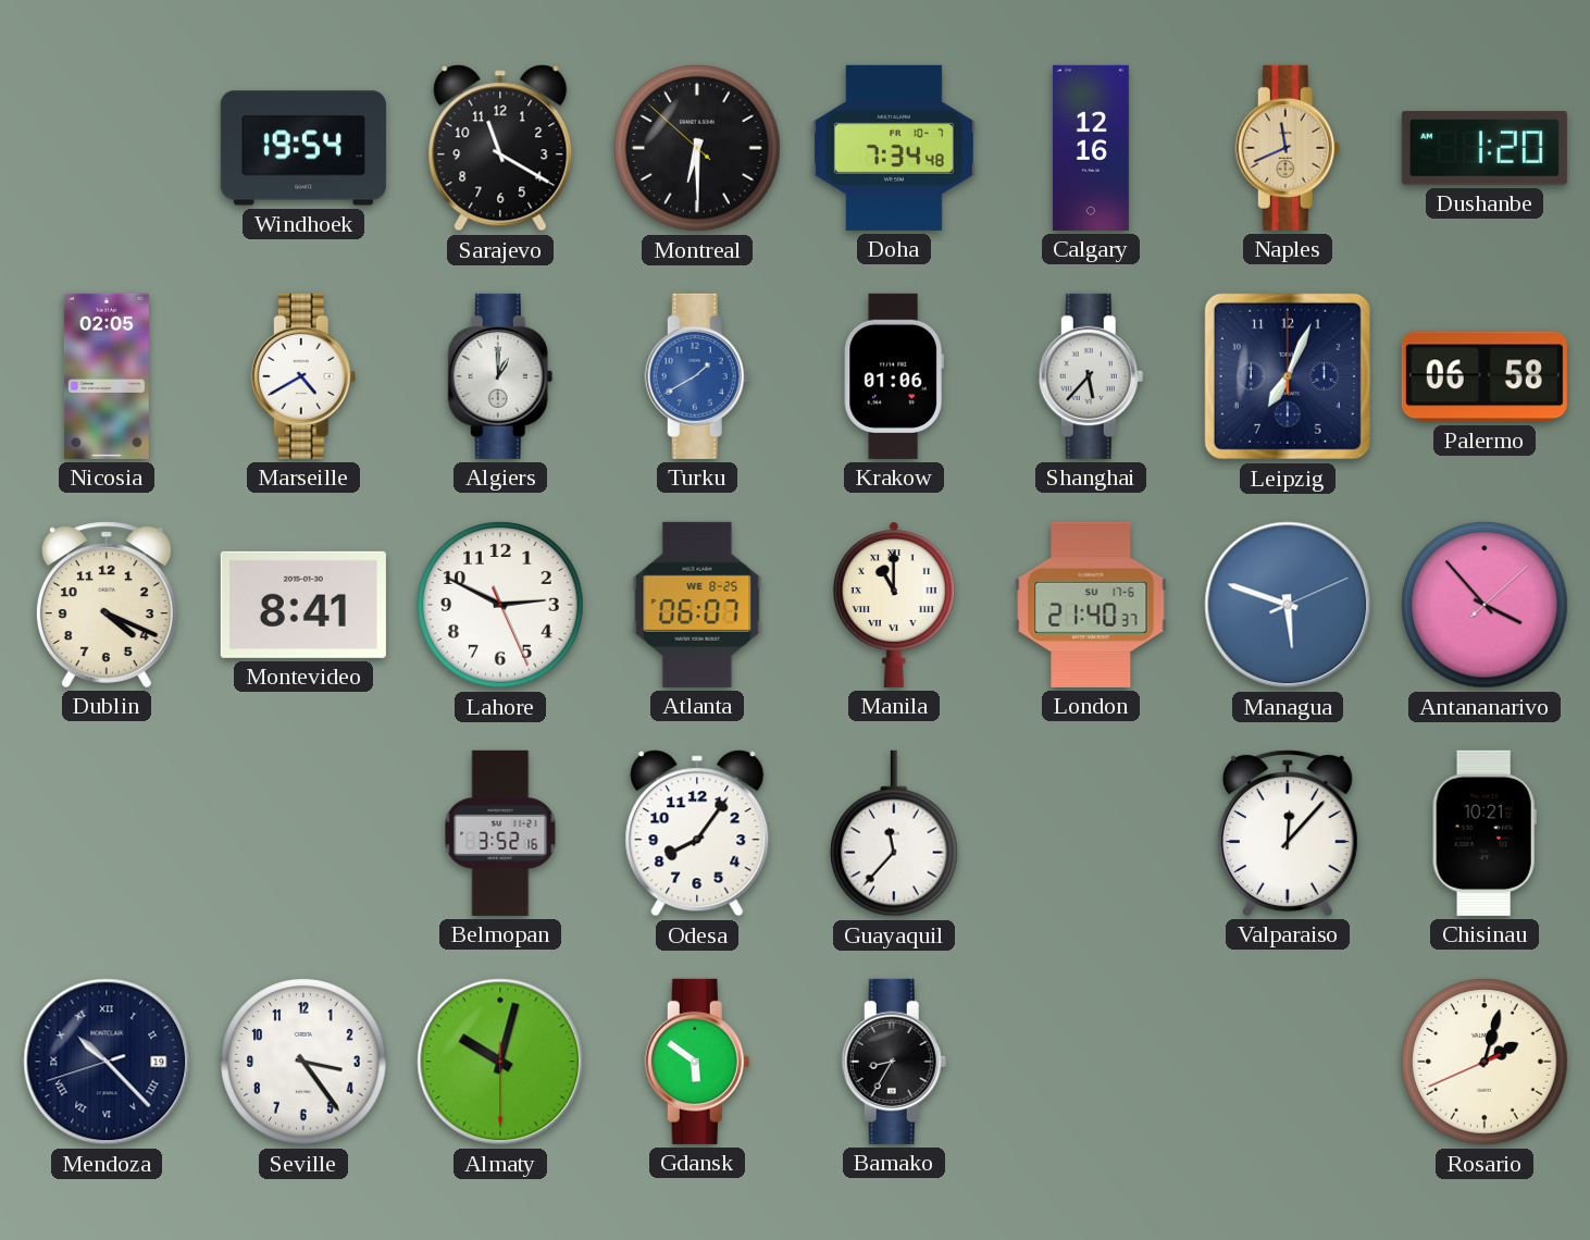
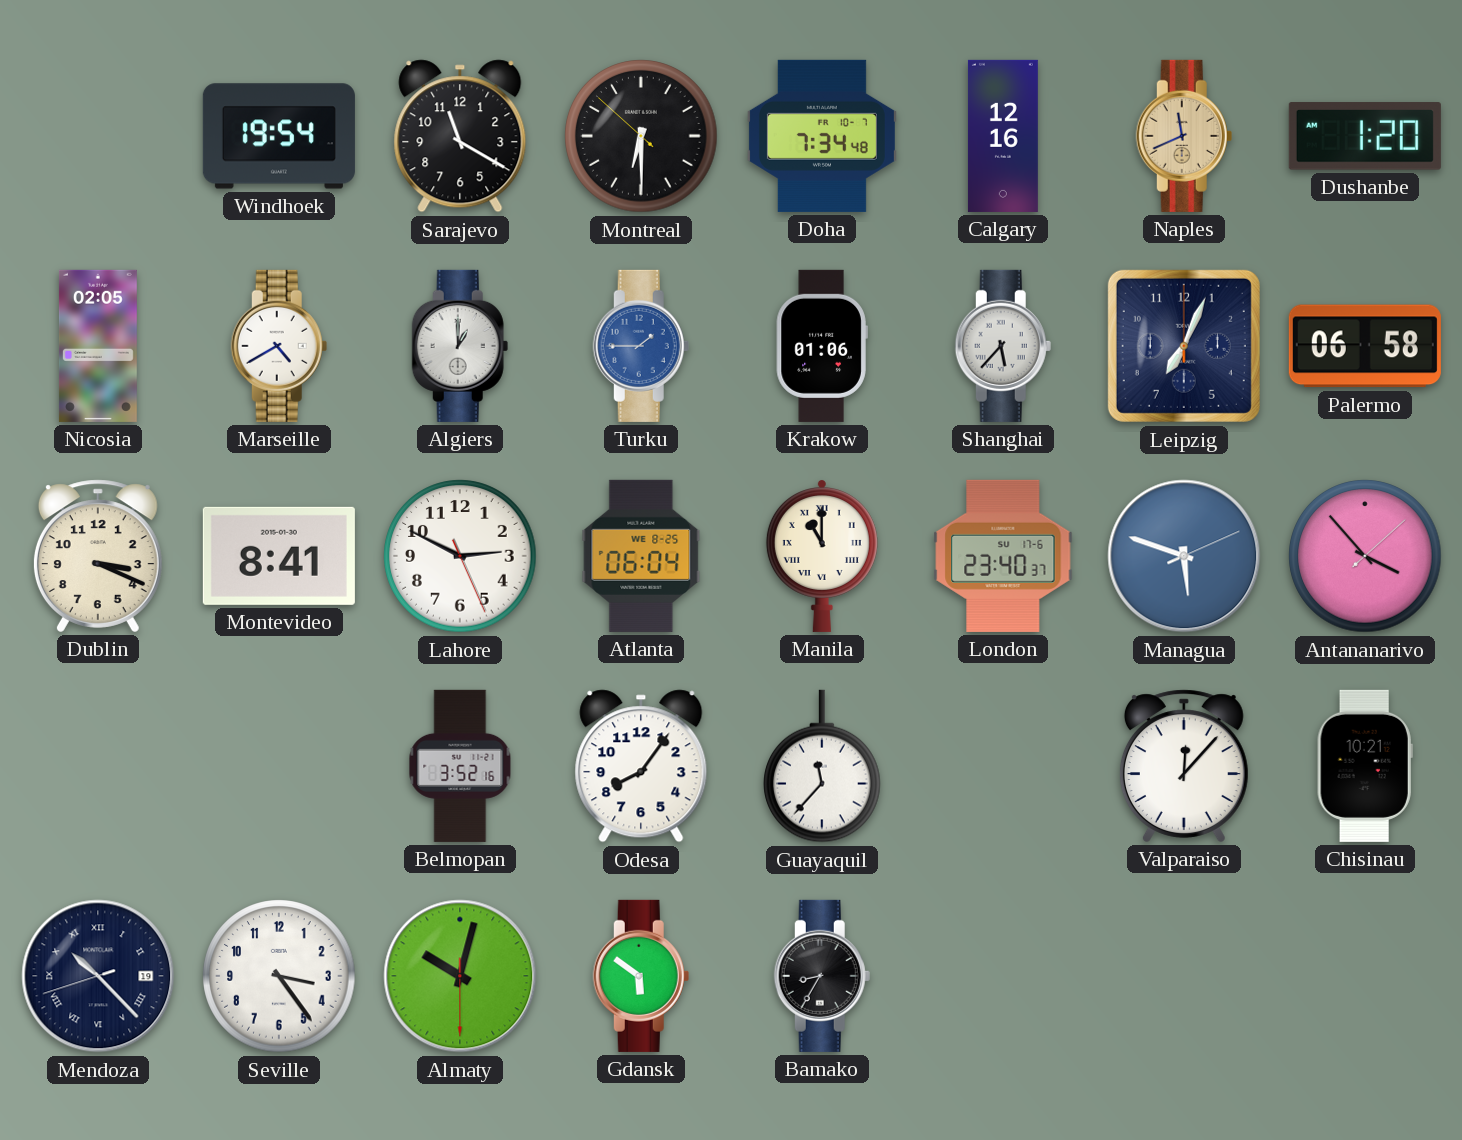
Turku: 1:40 -> 1:45 (641, 346)
Dublin: 4:19 -> 3:19 (98, 556)
Atlanta: 06:07 -> 06:04 (641, 556)
London: 21:40 -> 23:40 (1003, 556)
Rosario: 2:02 -> none (1485, 1062)
